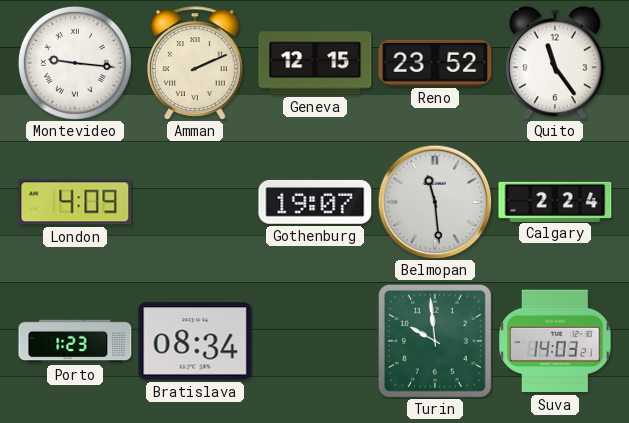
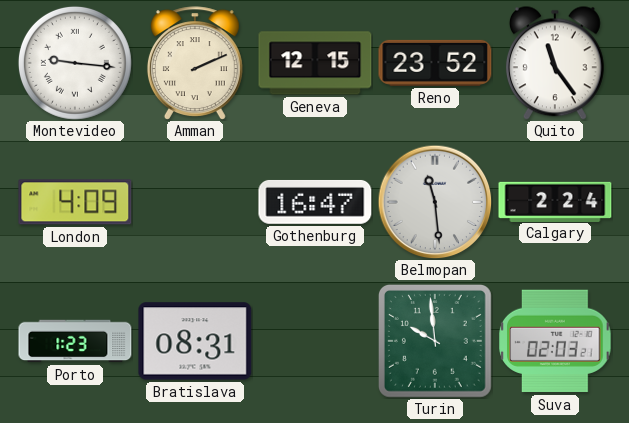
Gothenburg: 19:07 -> 16:47 (315, 202)
Bratislava: 08:34 -> 08:31 (195, 341)
Suva: 14:03 -> 02:03 (555, 341)
